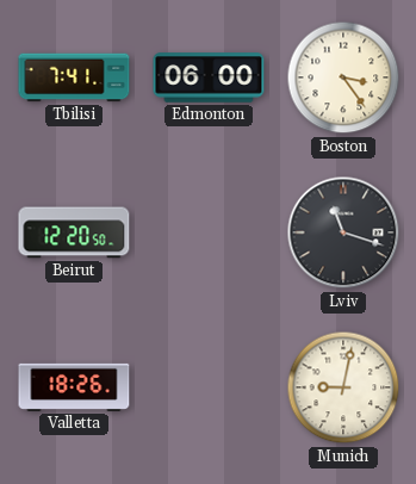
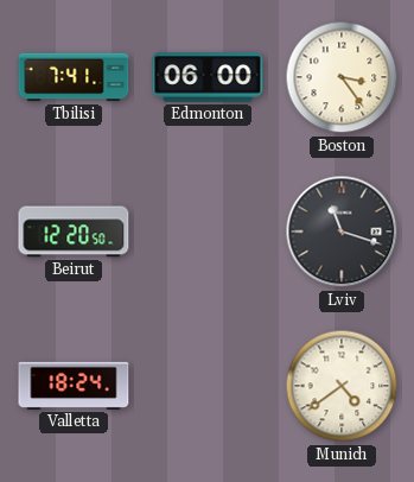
Valletta: 18:26 -> 18:24 (74, 386)
Munich: 9:02 -> 4:39 (342, 386)
